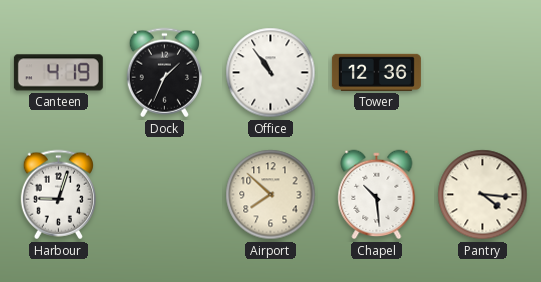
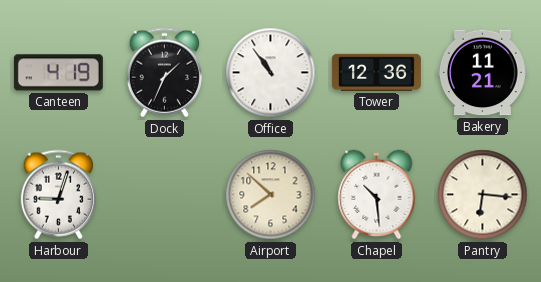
Bakery: none -> 11:21 (482, 73)
Pantry: 4:16 -> 6:16 (483, 195)
